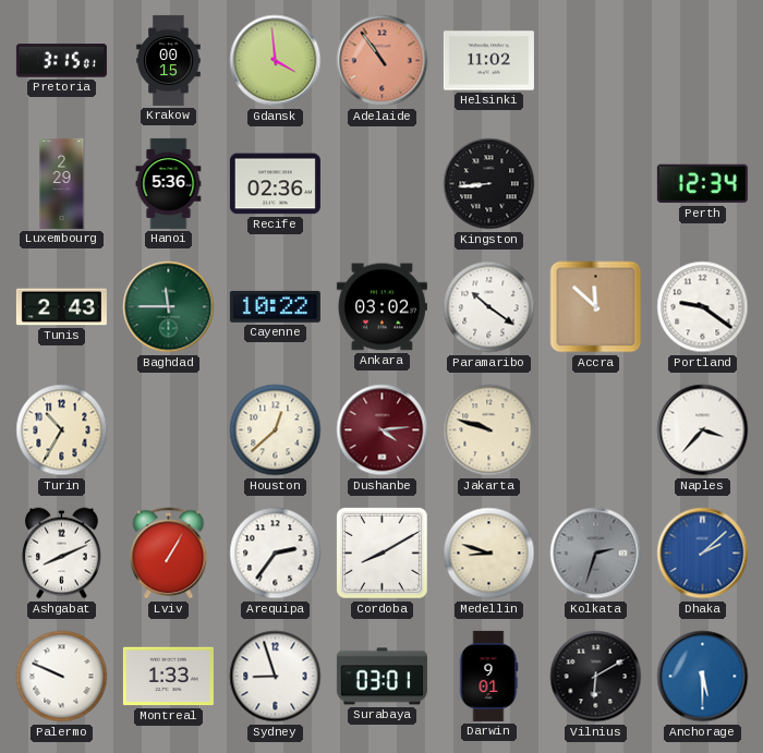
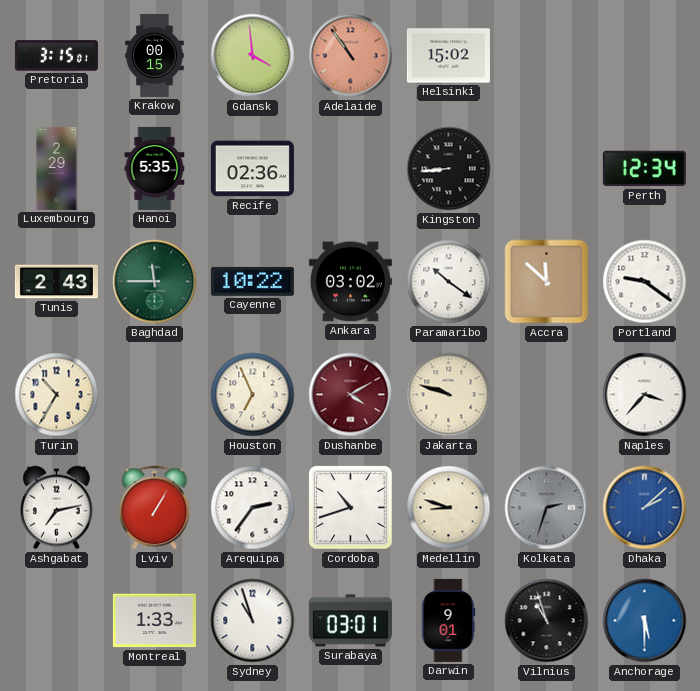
Helsinki: 11:02 -> 15:02 (448, 56)
Hanoi: 5:36 -> 5:35 (155, 168)
Houston: 12:38 -> 6:56 (253, 395)
Dushanbe: 4:14 -> 4:10 (351, 395)
Ashgabat: 8:11 -> 7:13 (57, 508)
Cordoba: 8:10 -> 10:42 (351, 508)
Palermo: 9:49 -> none (62, 677)
Sydney: 8:57 -> 10:57 (253, 621)
Vilnius: 6:10 -> 10:57 (547, 621)
